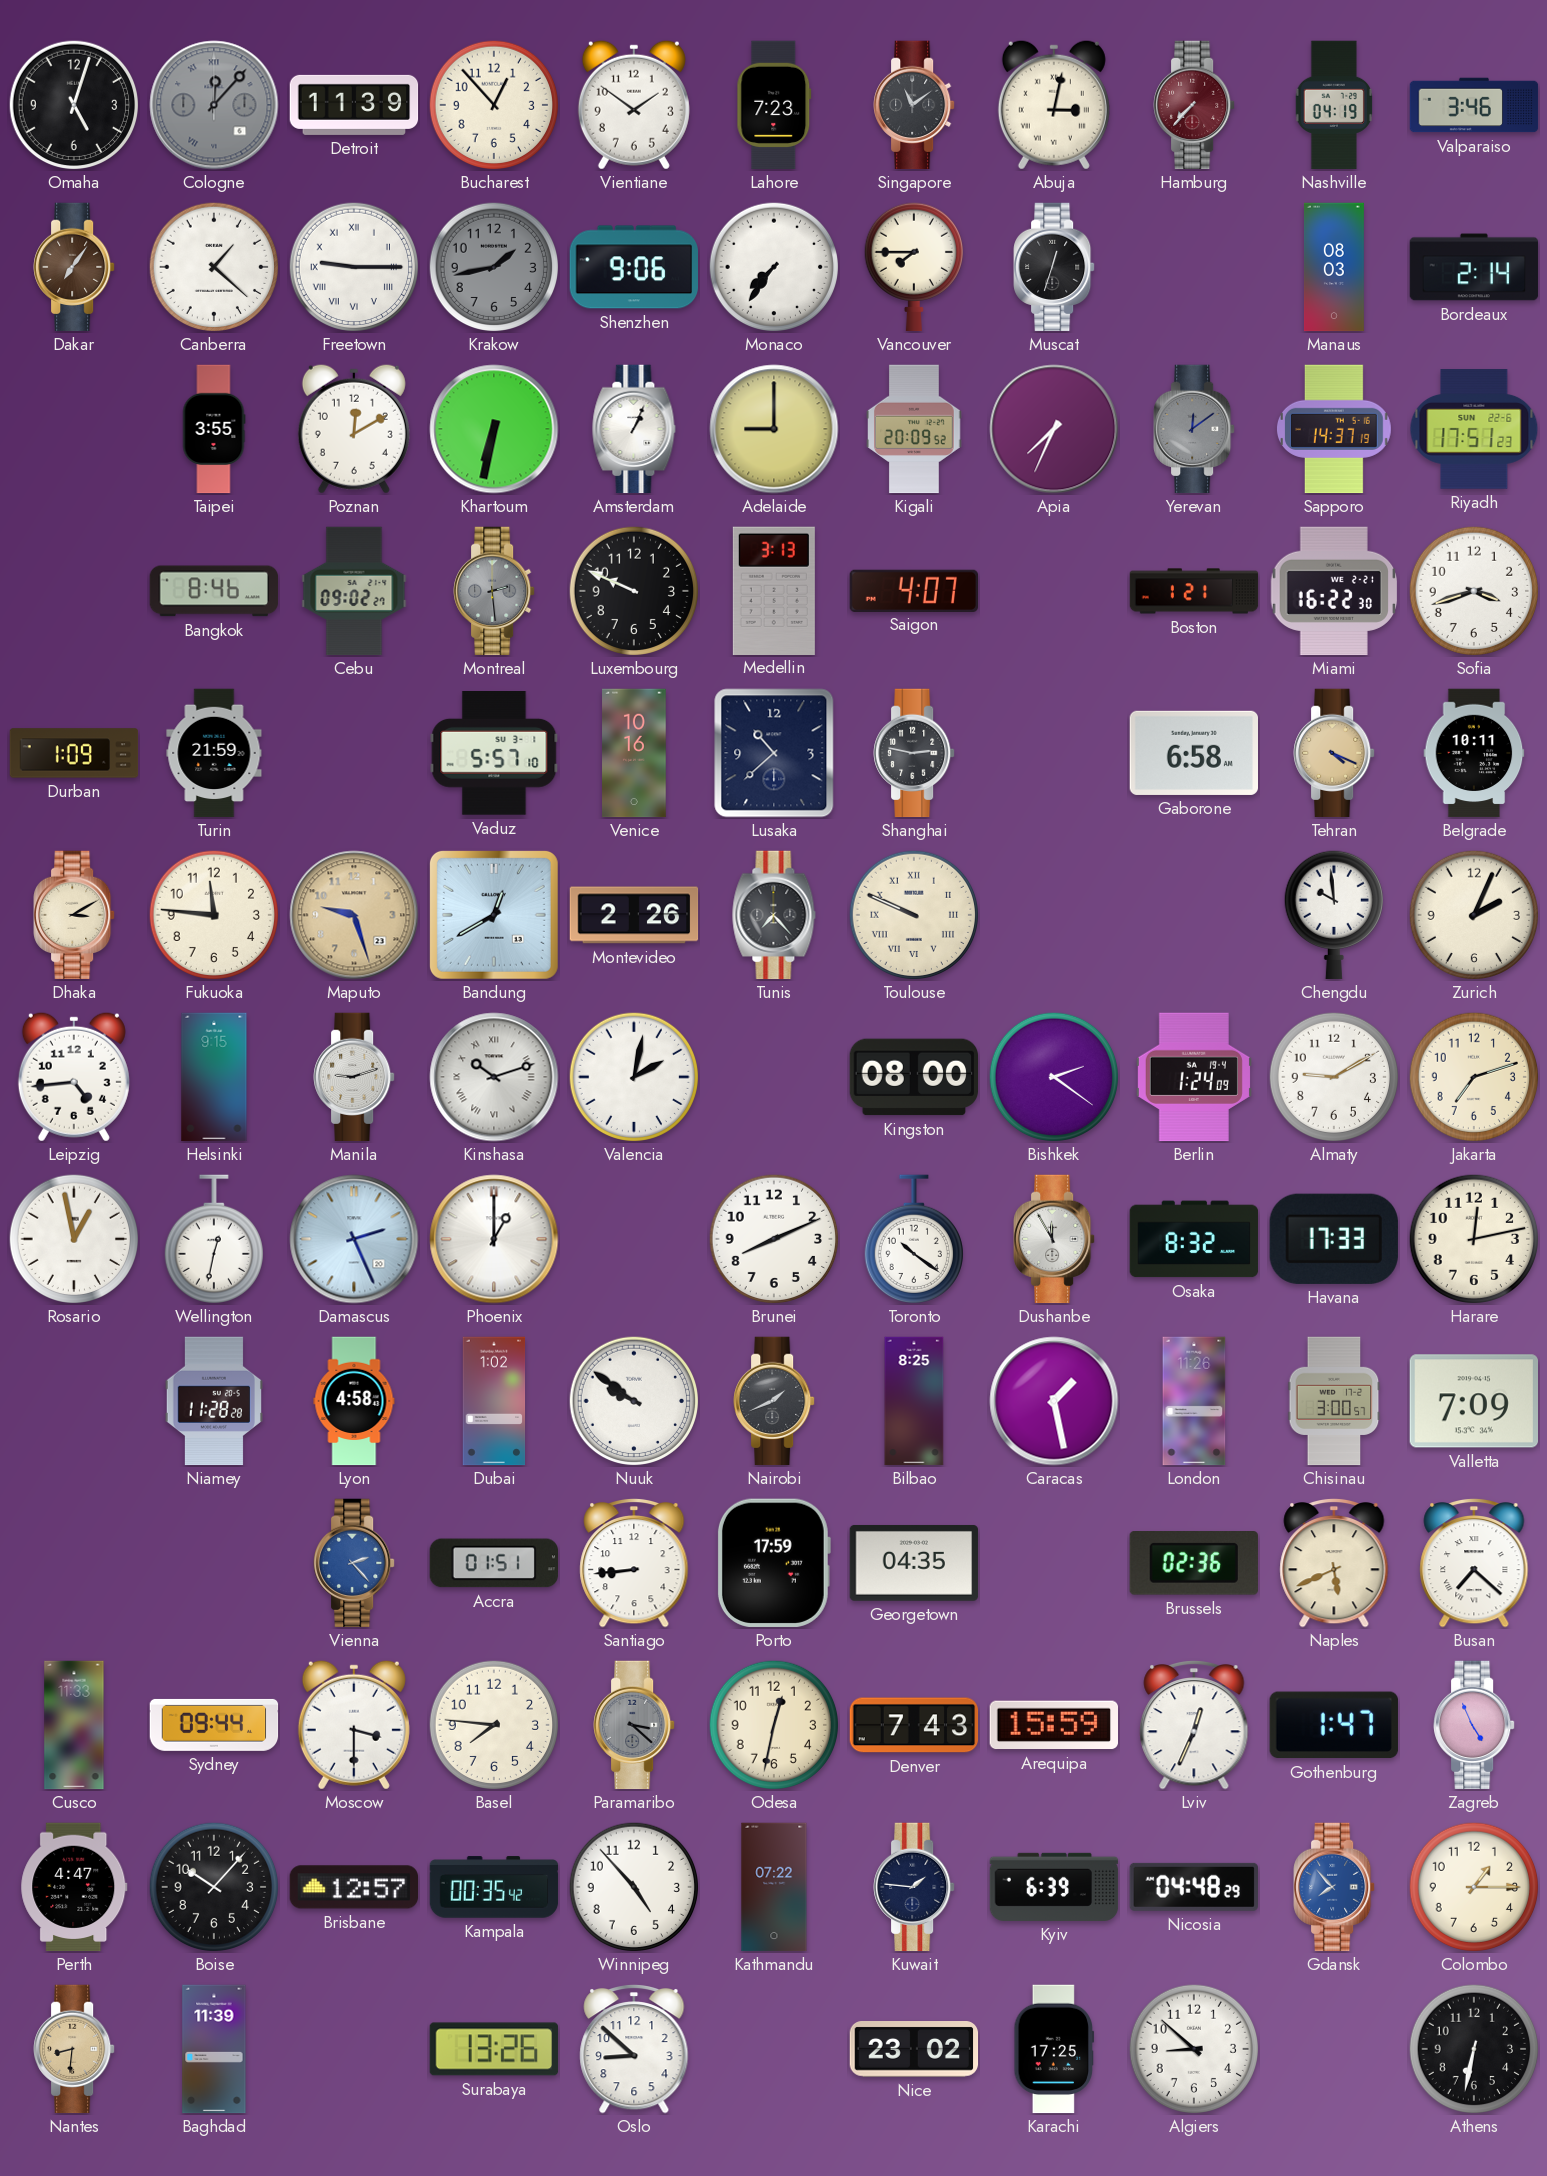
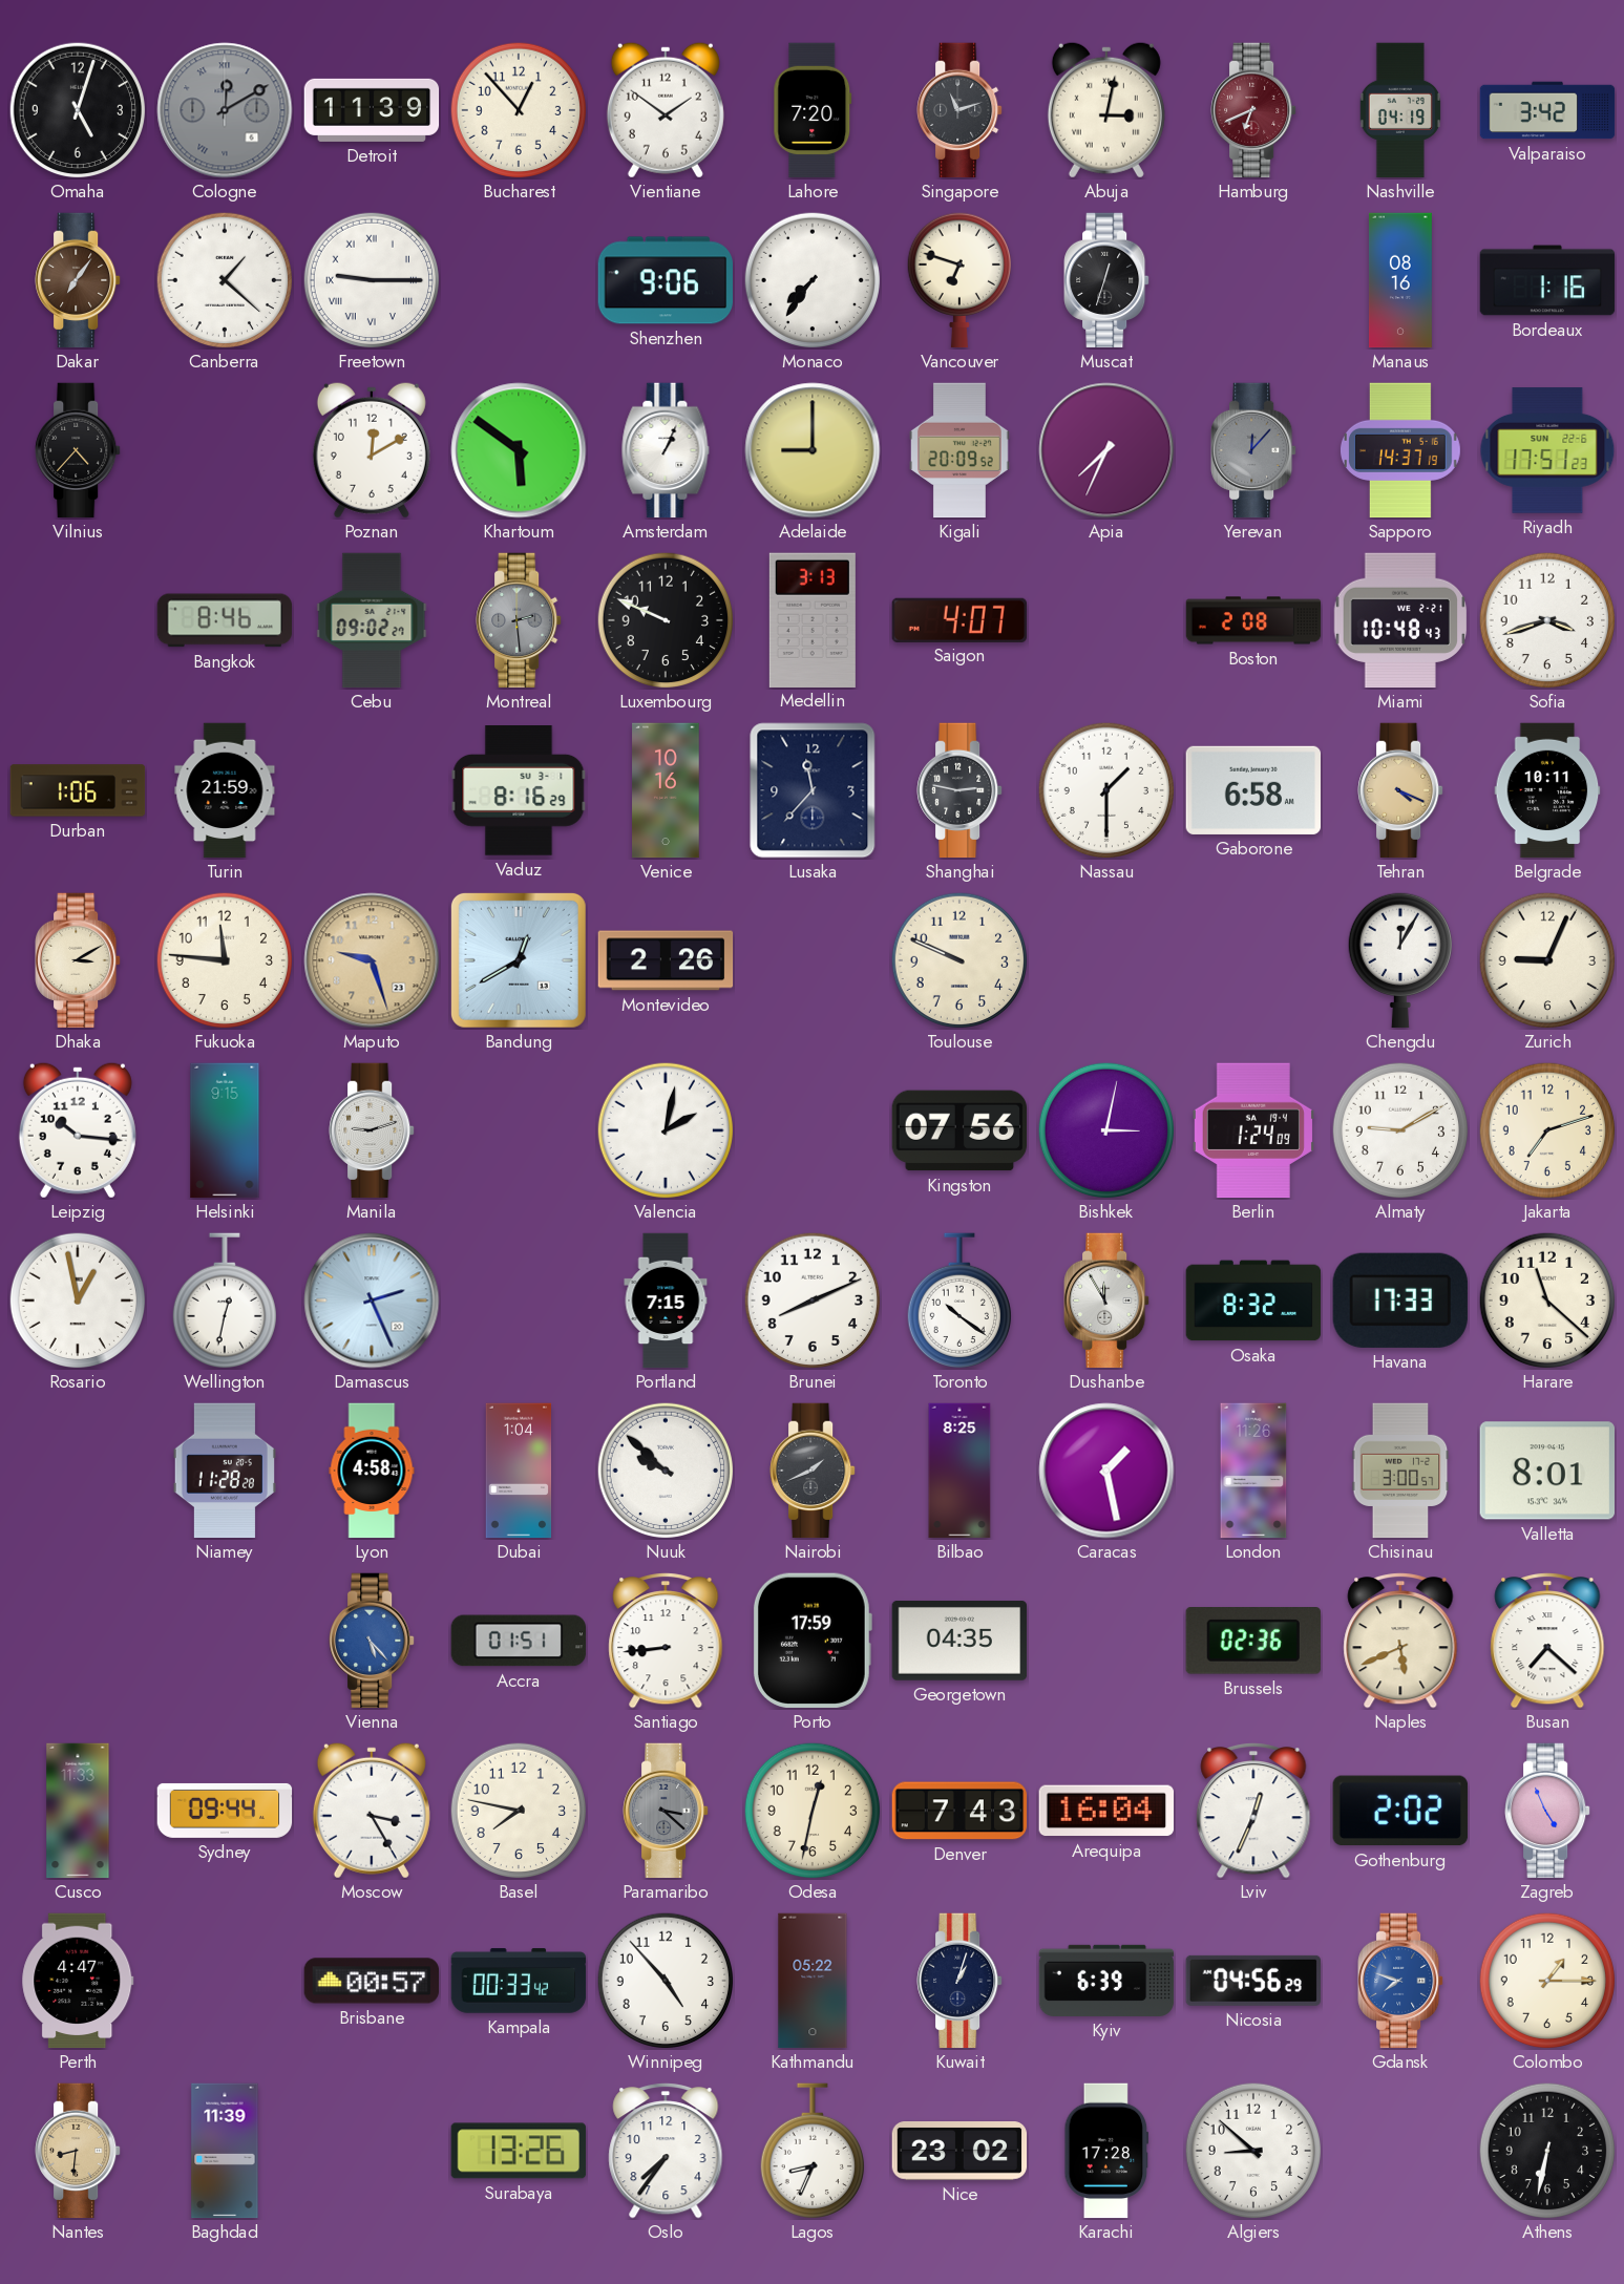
Cologne: 12:07 -> 12:10 (225, 110)
Lahore: 7:23 -> 7:20 (813, 110)
Singapore: 11:09 -> 11:12 (959, 110)
Hamburg: 7:37 -> 6:41 (1253, 110)
Valparaiso: 3:46 -> 3:42 (1547, 110)
Krakow: 1:43 -> none (494, 267)
Vancouver: 7:45 -> 6:48 (959, 280)
Manaus: 08:03 -> 08:16 (1400, 280)
Bordeaux: 2:14 -> 1:16 (1547, 280)
Vilnius: none -> 4:37 (78, 450)
Taipei: 3:55 -> none (214, 429)
Khartoum: 6:32 -> 5:51 (519, 450)
Yerevan: 12:09 -> 12:07 (1253, 450)
Boston: 1:21 -> 2:08 (1253, 620)
Miami: 16:22 -> 10:48 (1400, 620)
Durban: 1:09 -> 1:06 (78, 790)
Vaduz: 5:57 -> 8:16 (519, 791)
Lusaka: 10:38 -> 11:37 (813, 790)
Nassau: none -> 1:30 (1106, 790)
Tunis: 7:23 -> none (774, 915)
Toulouse numerals: Roman -> Arabic (959, 960)
Chengdu: 9:59 -> 12:05 (1400, 960)
Zurich: 2:04 -> 9:04 (1547, 960)
Leipzig: 4:44 -> 10:16 (78, 1130)
Kinshasa: 10:12 -> none (494, 1077)
Kingston: 08:00 -> 07:56 (959, 1130)
Bishkek: 2:21 -> 3:02 (1106, 1130)
Phoenix: 1:00 -> none (494, 1239)
Portland: none -> 7:15 (666, 1300)
Harare: 12:13 -> 11:22 (1547, 1300)
Dubai: 1:02 -> 1:04 (519, 1471)
Nuuk: 9:51 -> 9:52 (666, 1471)
Valletta: 7:09 -> 8:01 (1546, 1471)
Vienna: 2:23 -> 5:23 (372, 1641)
Moscow: 3:30 -> 3:25 (372, 1811)
Basel: 7:46 -> 7:47 (519, 1811)
Arequipa: 15:59 -> 16:04 (1105, 1811)
Gothenburg: 1:47 -> 2:02 (1400, 1811)
Boise: 10:07 -> none (214, 1887)
Brisbane: 12:57 -> 00:57 (372, 1981)
Kampala: 00:35 -> 00:33 (519, 1981)
Kathmandu: 07:22 -> 05:22 (813, 1981)
Kuwait: 1:46 -> 1:03 (959, 1981)
Nicosia: 04:48 -> 04:56 (1252, 1981)
Gdansk: 7:53 -> 7:48 (1400, 1981)
Oslo: 8:52 -> 7:36 (666, 2151)
Lagos: none -> 8:34 (813, 2151)
Karachi: 17:25 -> 17:28 (1106, 2151)
